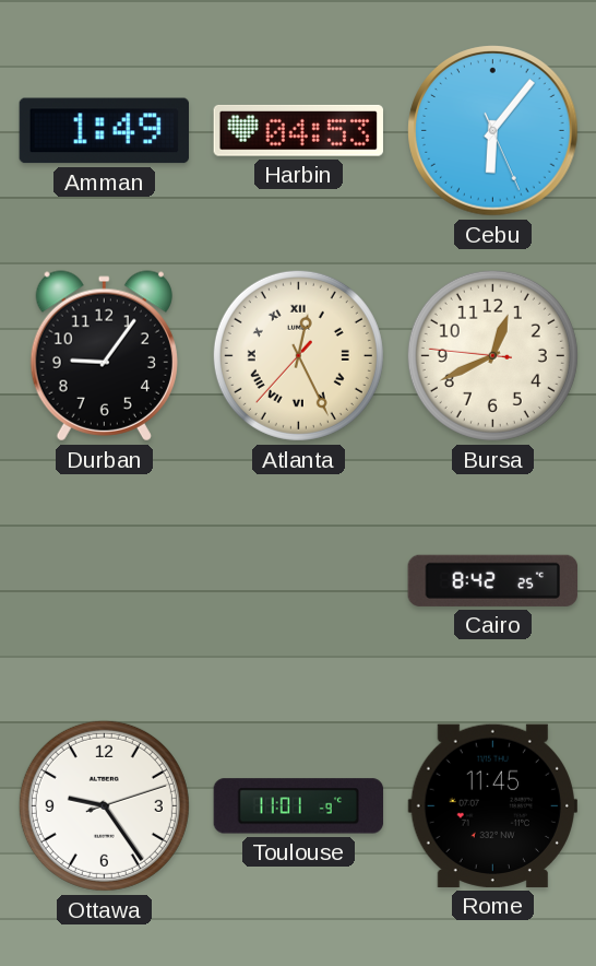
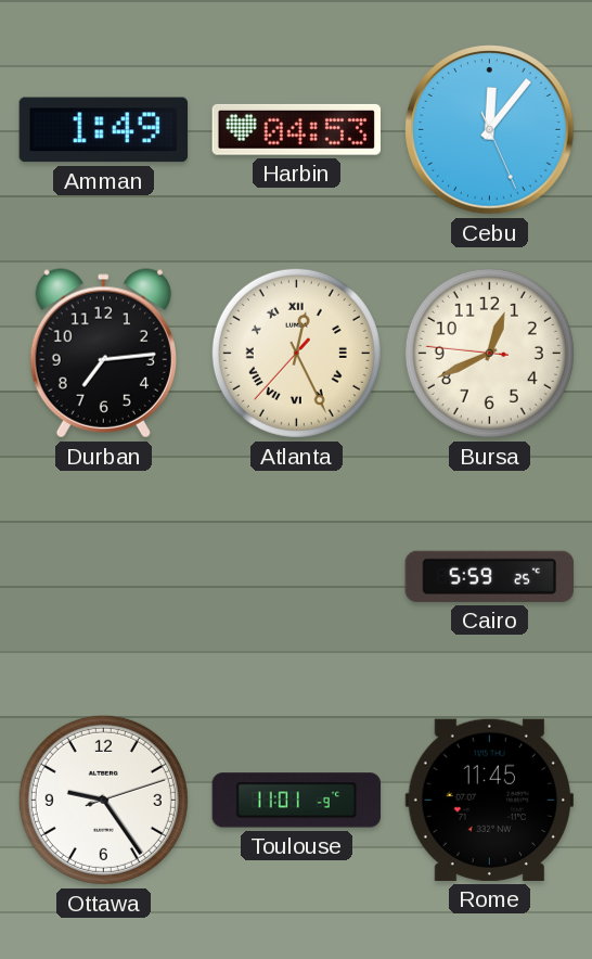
Cebu: 6:06 -> 12:06 (490, 130)
Durban: 9:06 -> 7:14 (103, 354)
Cairo: 8:42 -> 5:59 (489, 576)
